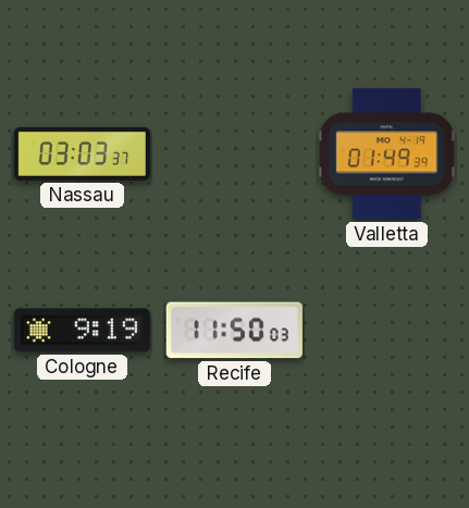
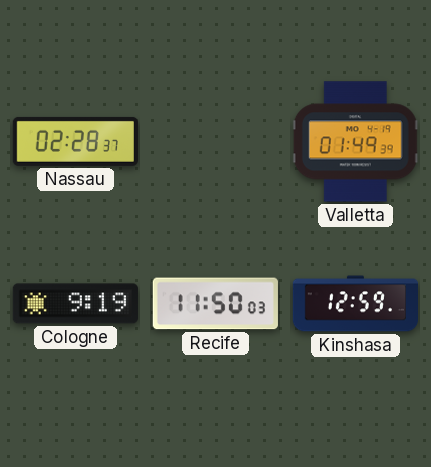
Nassau: 03:03 -> 02:28 (75, 141)
Kinshasa: none -> 12:59 (355, 304)
